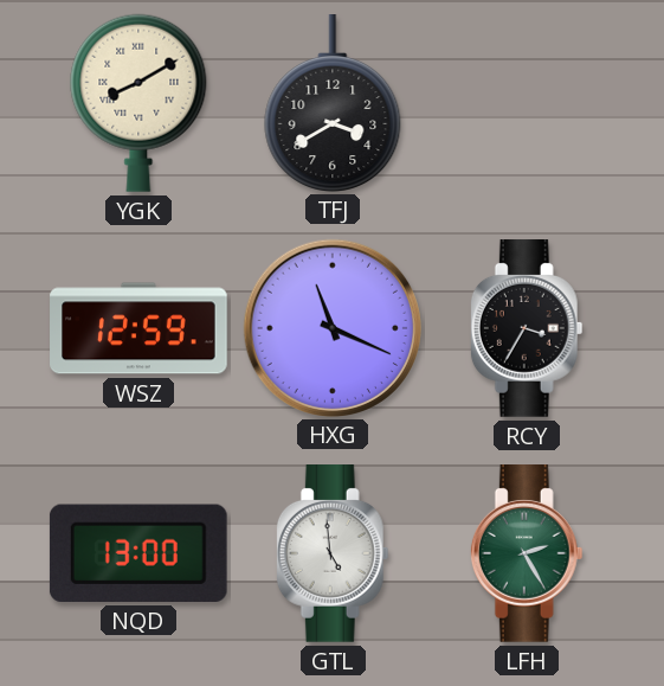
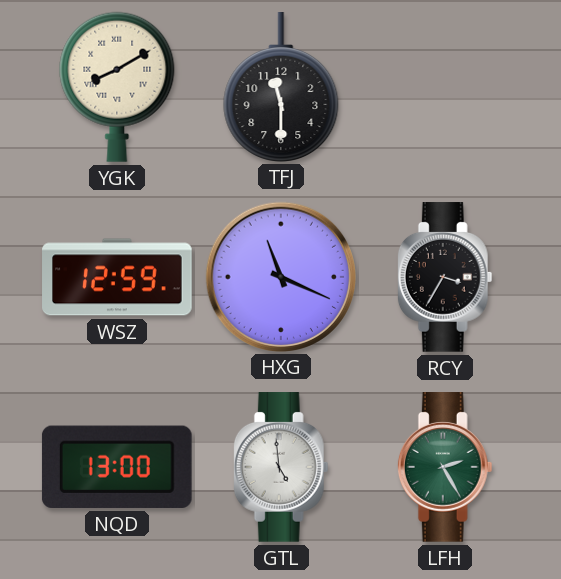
TFJ: 3:40 -> 11:30 (281, 87)
